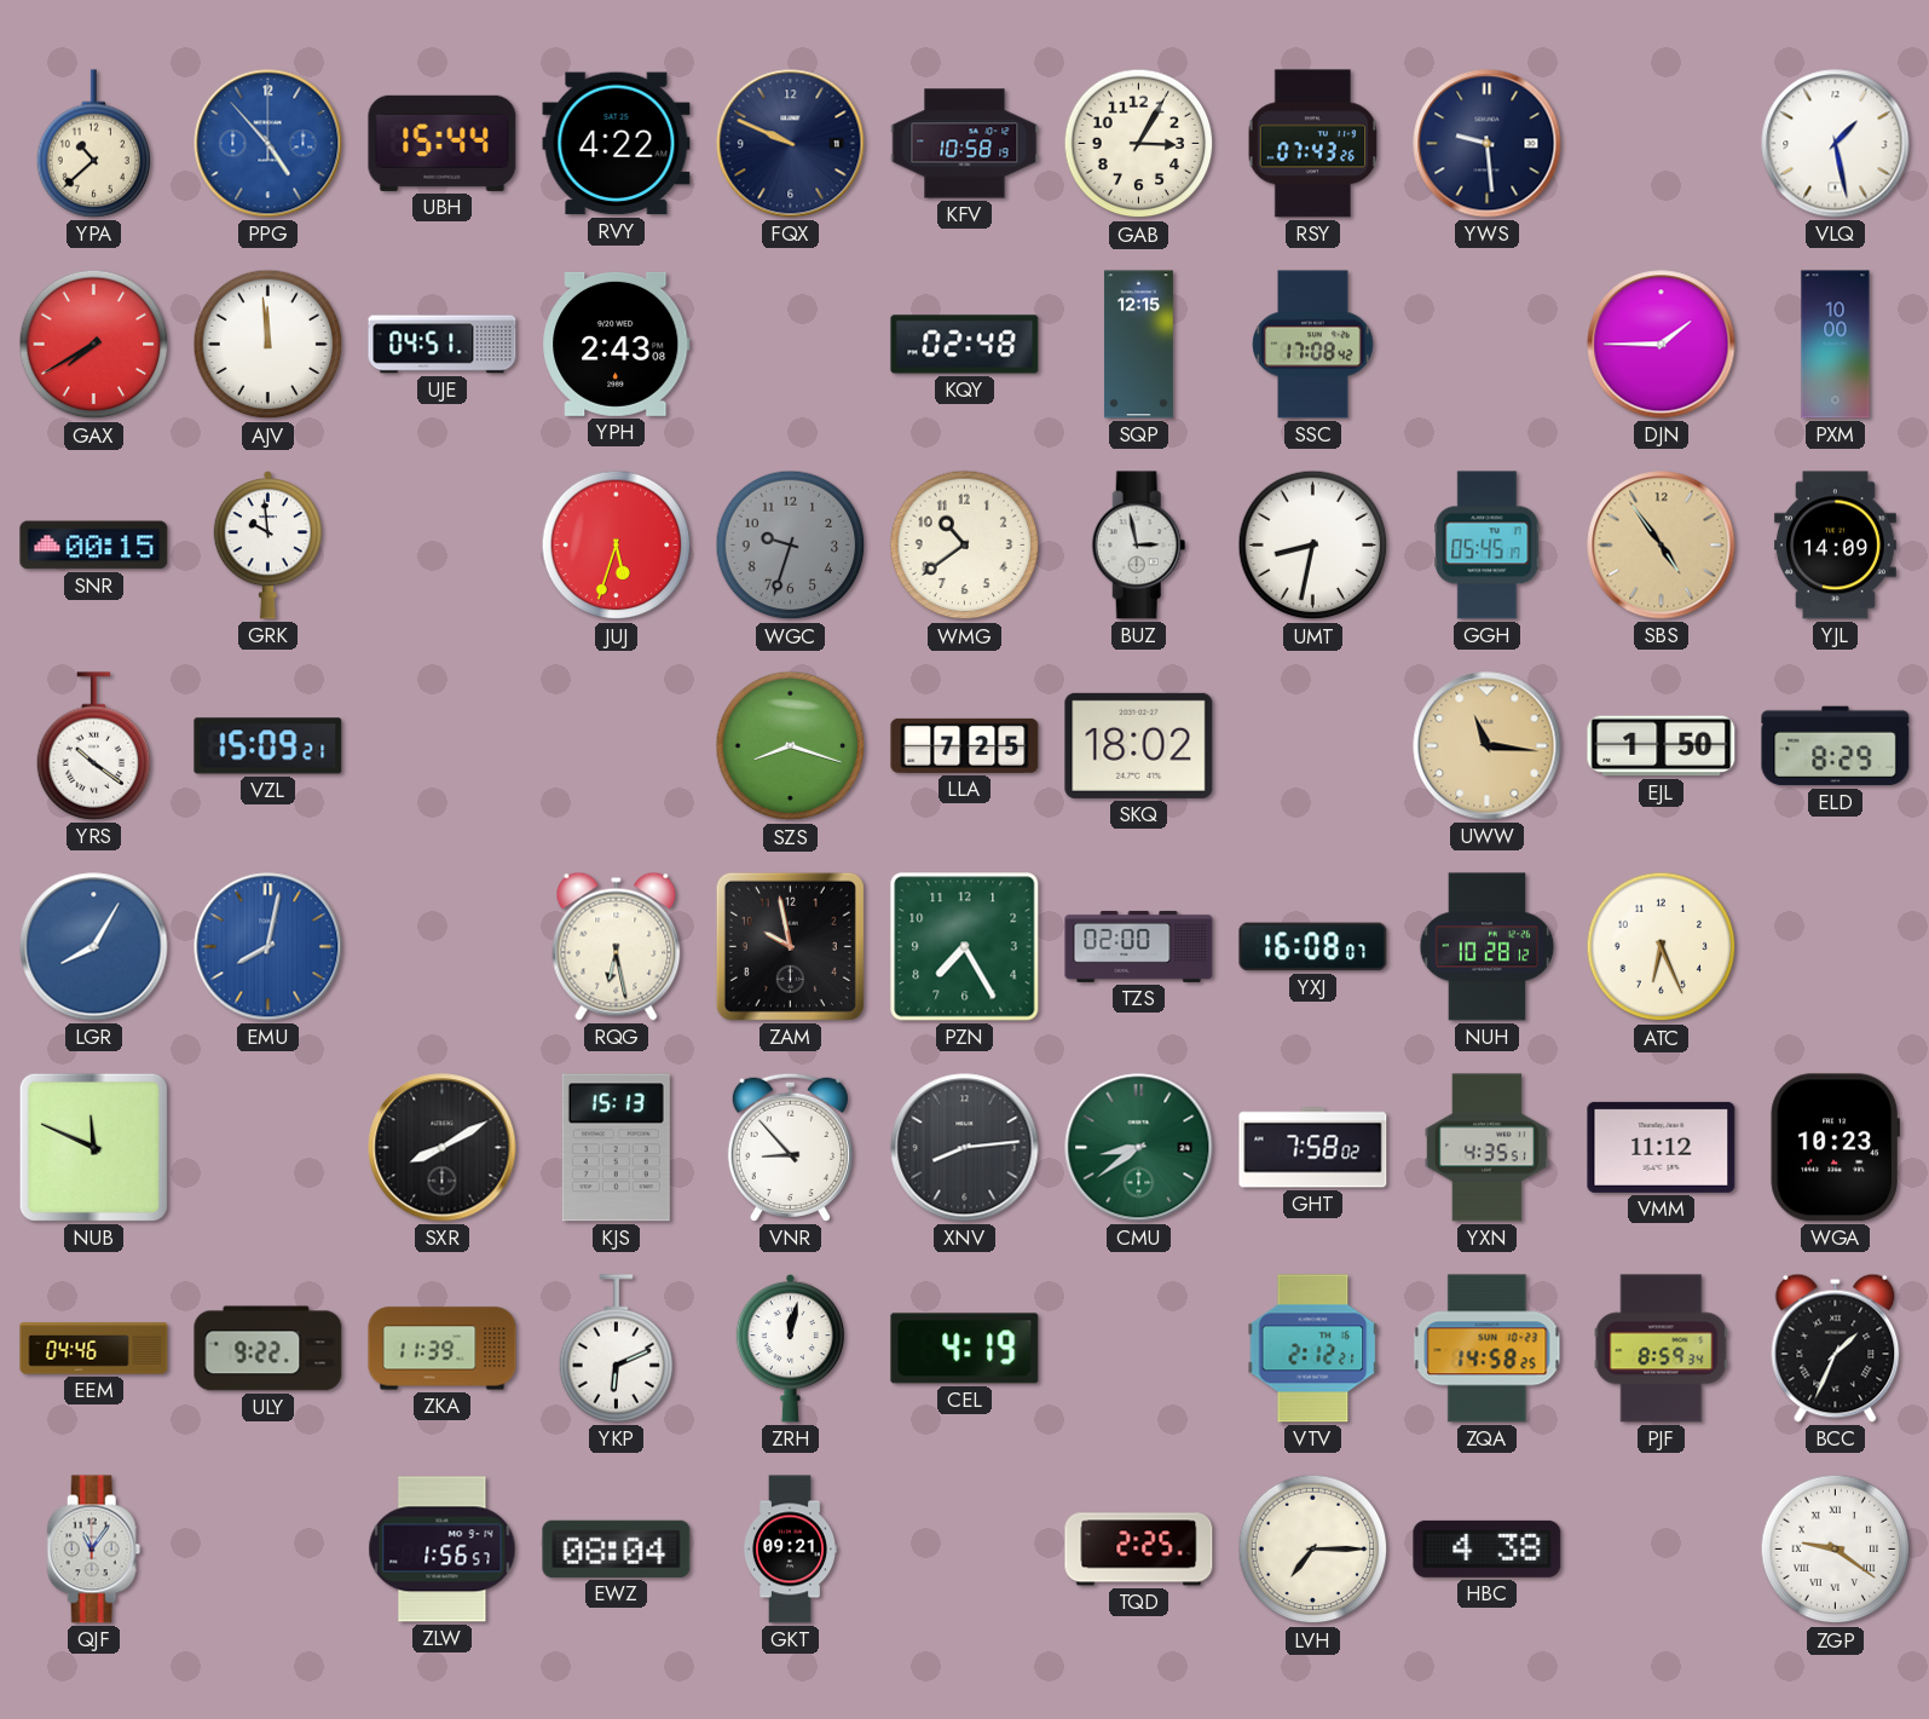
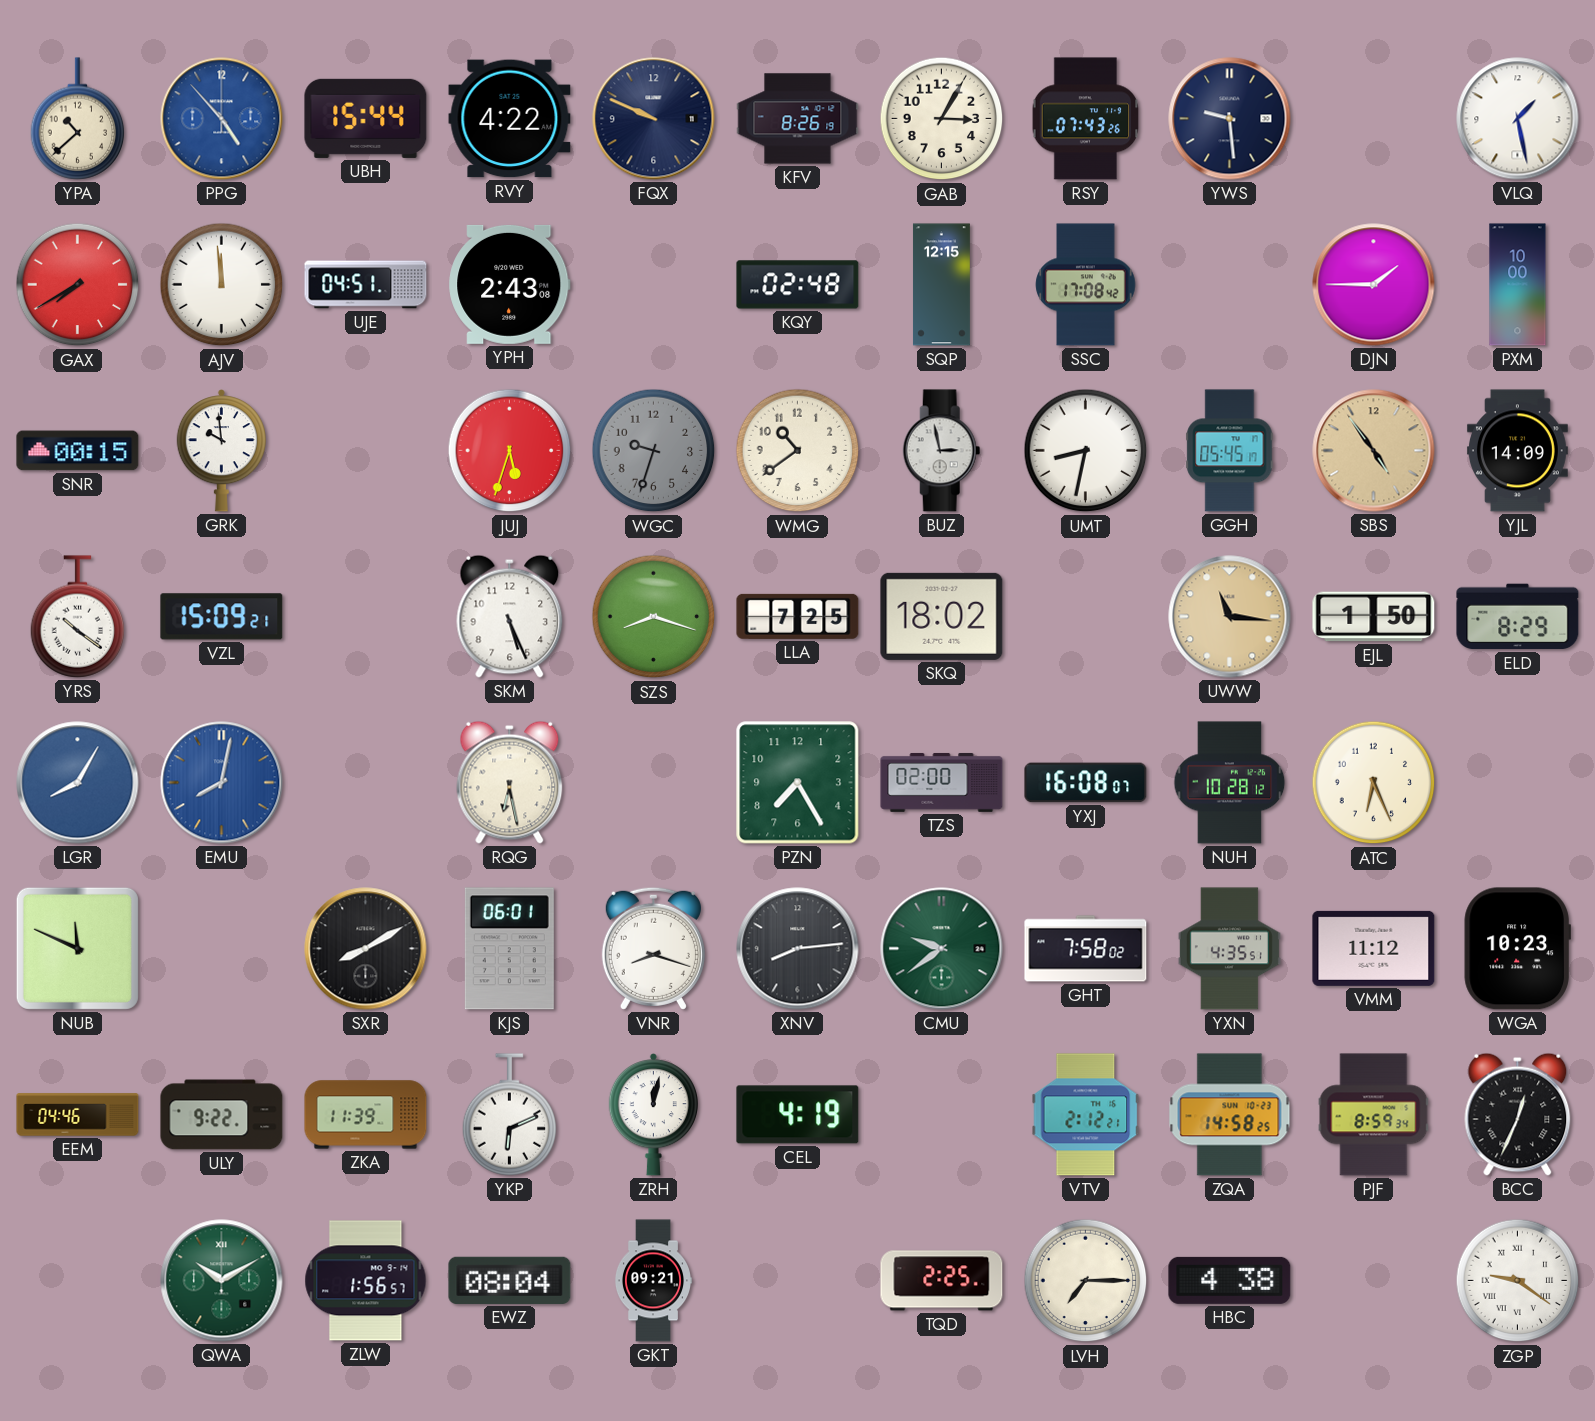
KFV: 10:58 -> 8:26 (798, 119)
SKM: none -> 5:26 (510, 616)
ZAM: 9:58 -> none (790, 946)
KJS: 15:13 -> 06:01 (509, 949)
VNR: 8:53 -> 8:18 (653, 948)
CMU: 8:39 -> 9:39 (942, 949)
BCC: 1:34 -> 12:34 (1518, 1114)
QJF: 11:06 -> none (94, 1550)
QWA: none -> 10:10 (222, 1281)
